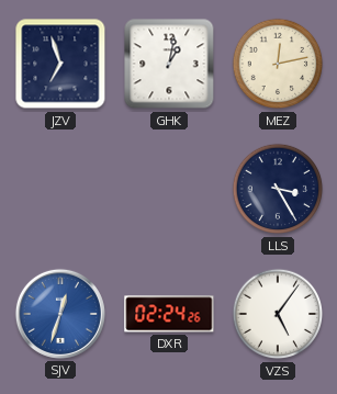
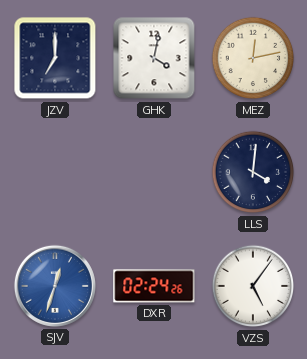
JZV: 6:57 -> 7:00 (55, 58)
GHK: 1:02 -> 4:02 (154, 58)
LLS: 3:25 -> 4:01 (253, 172)
